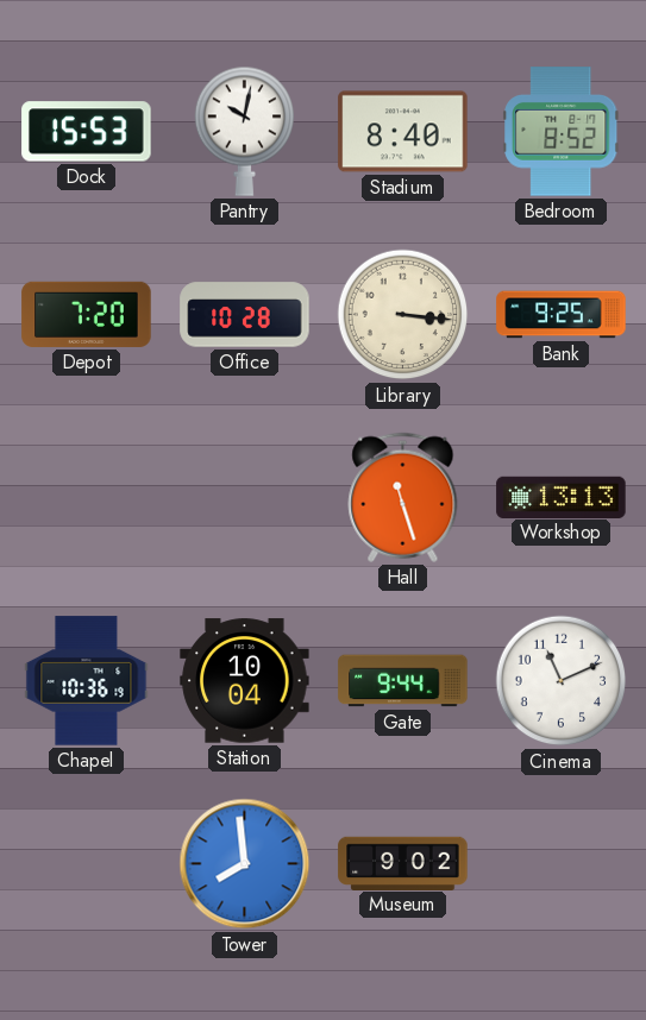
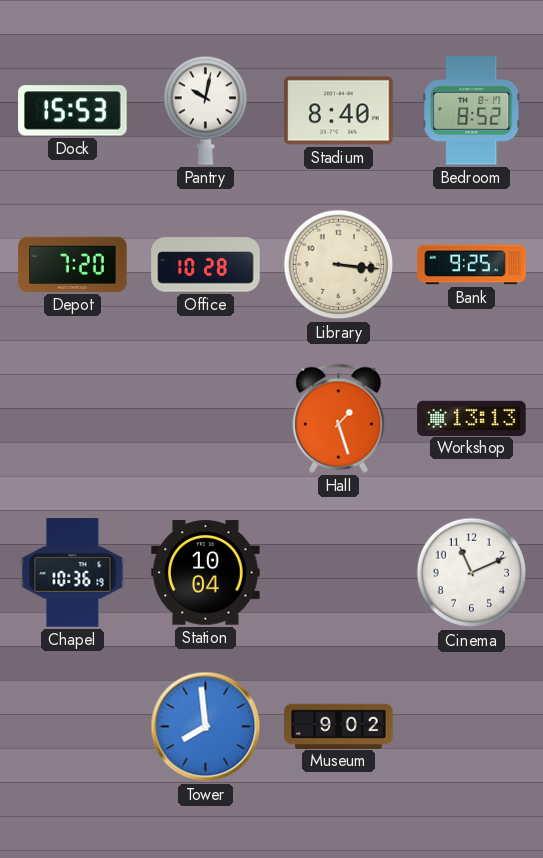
Hall: 11:27 -> 1:27 (339, 418)
Gate: 9:44 -> none (403, 681)
